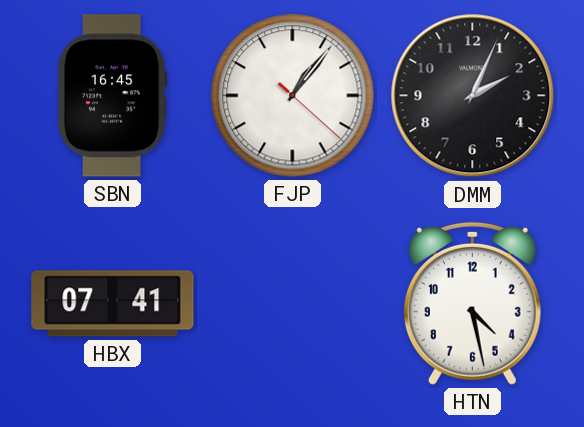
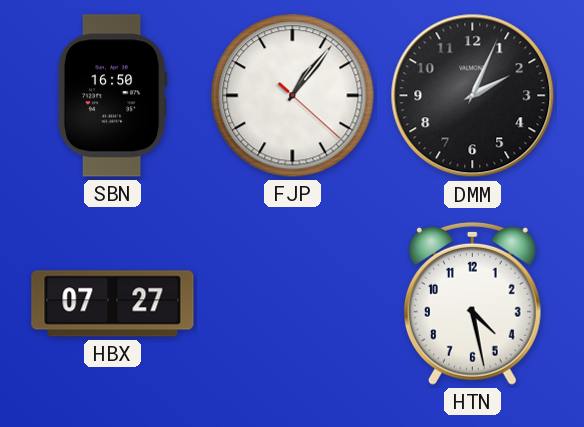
SBN: 16:45 -> 16:50 (112, 96)
HBX: 07:41 -> 07:27 (113, 304)
